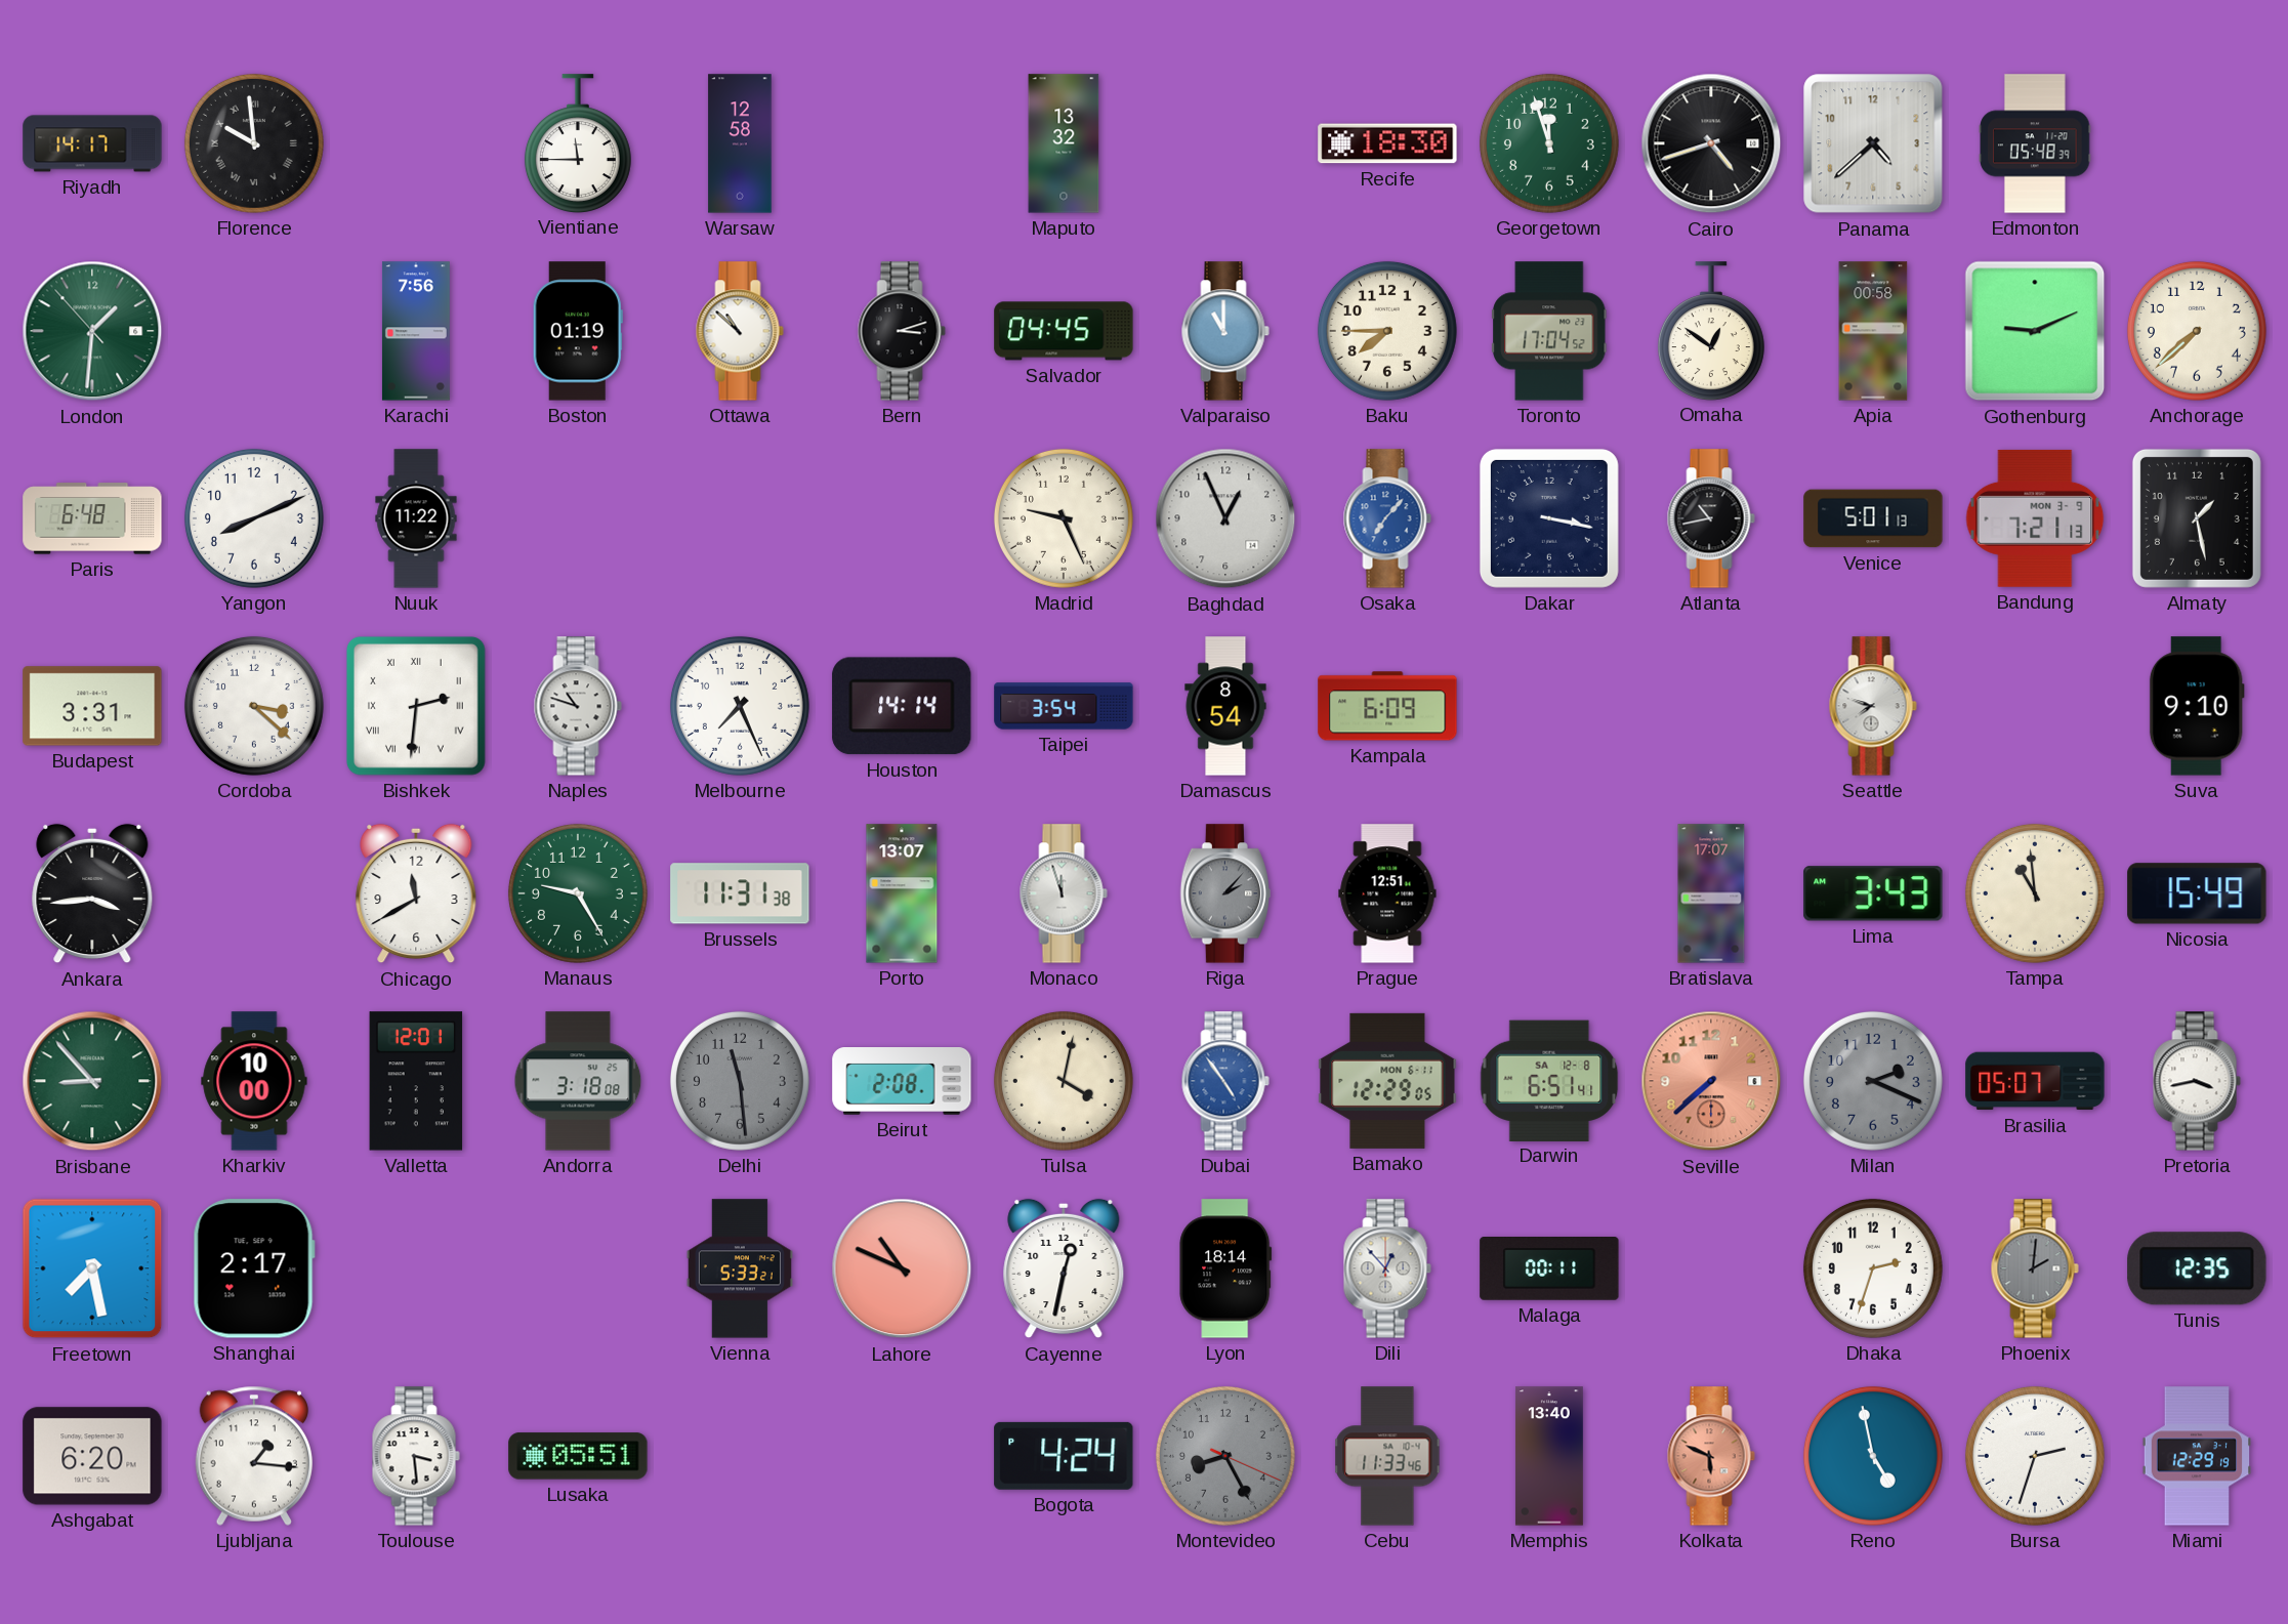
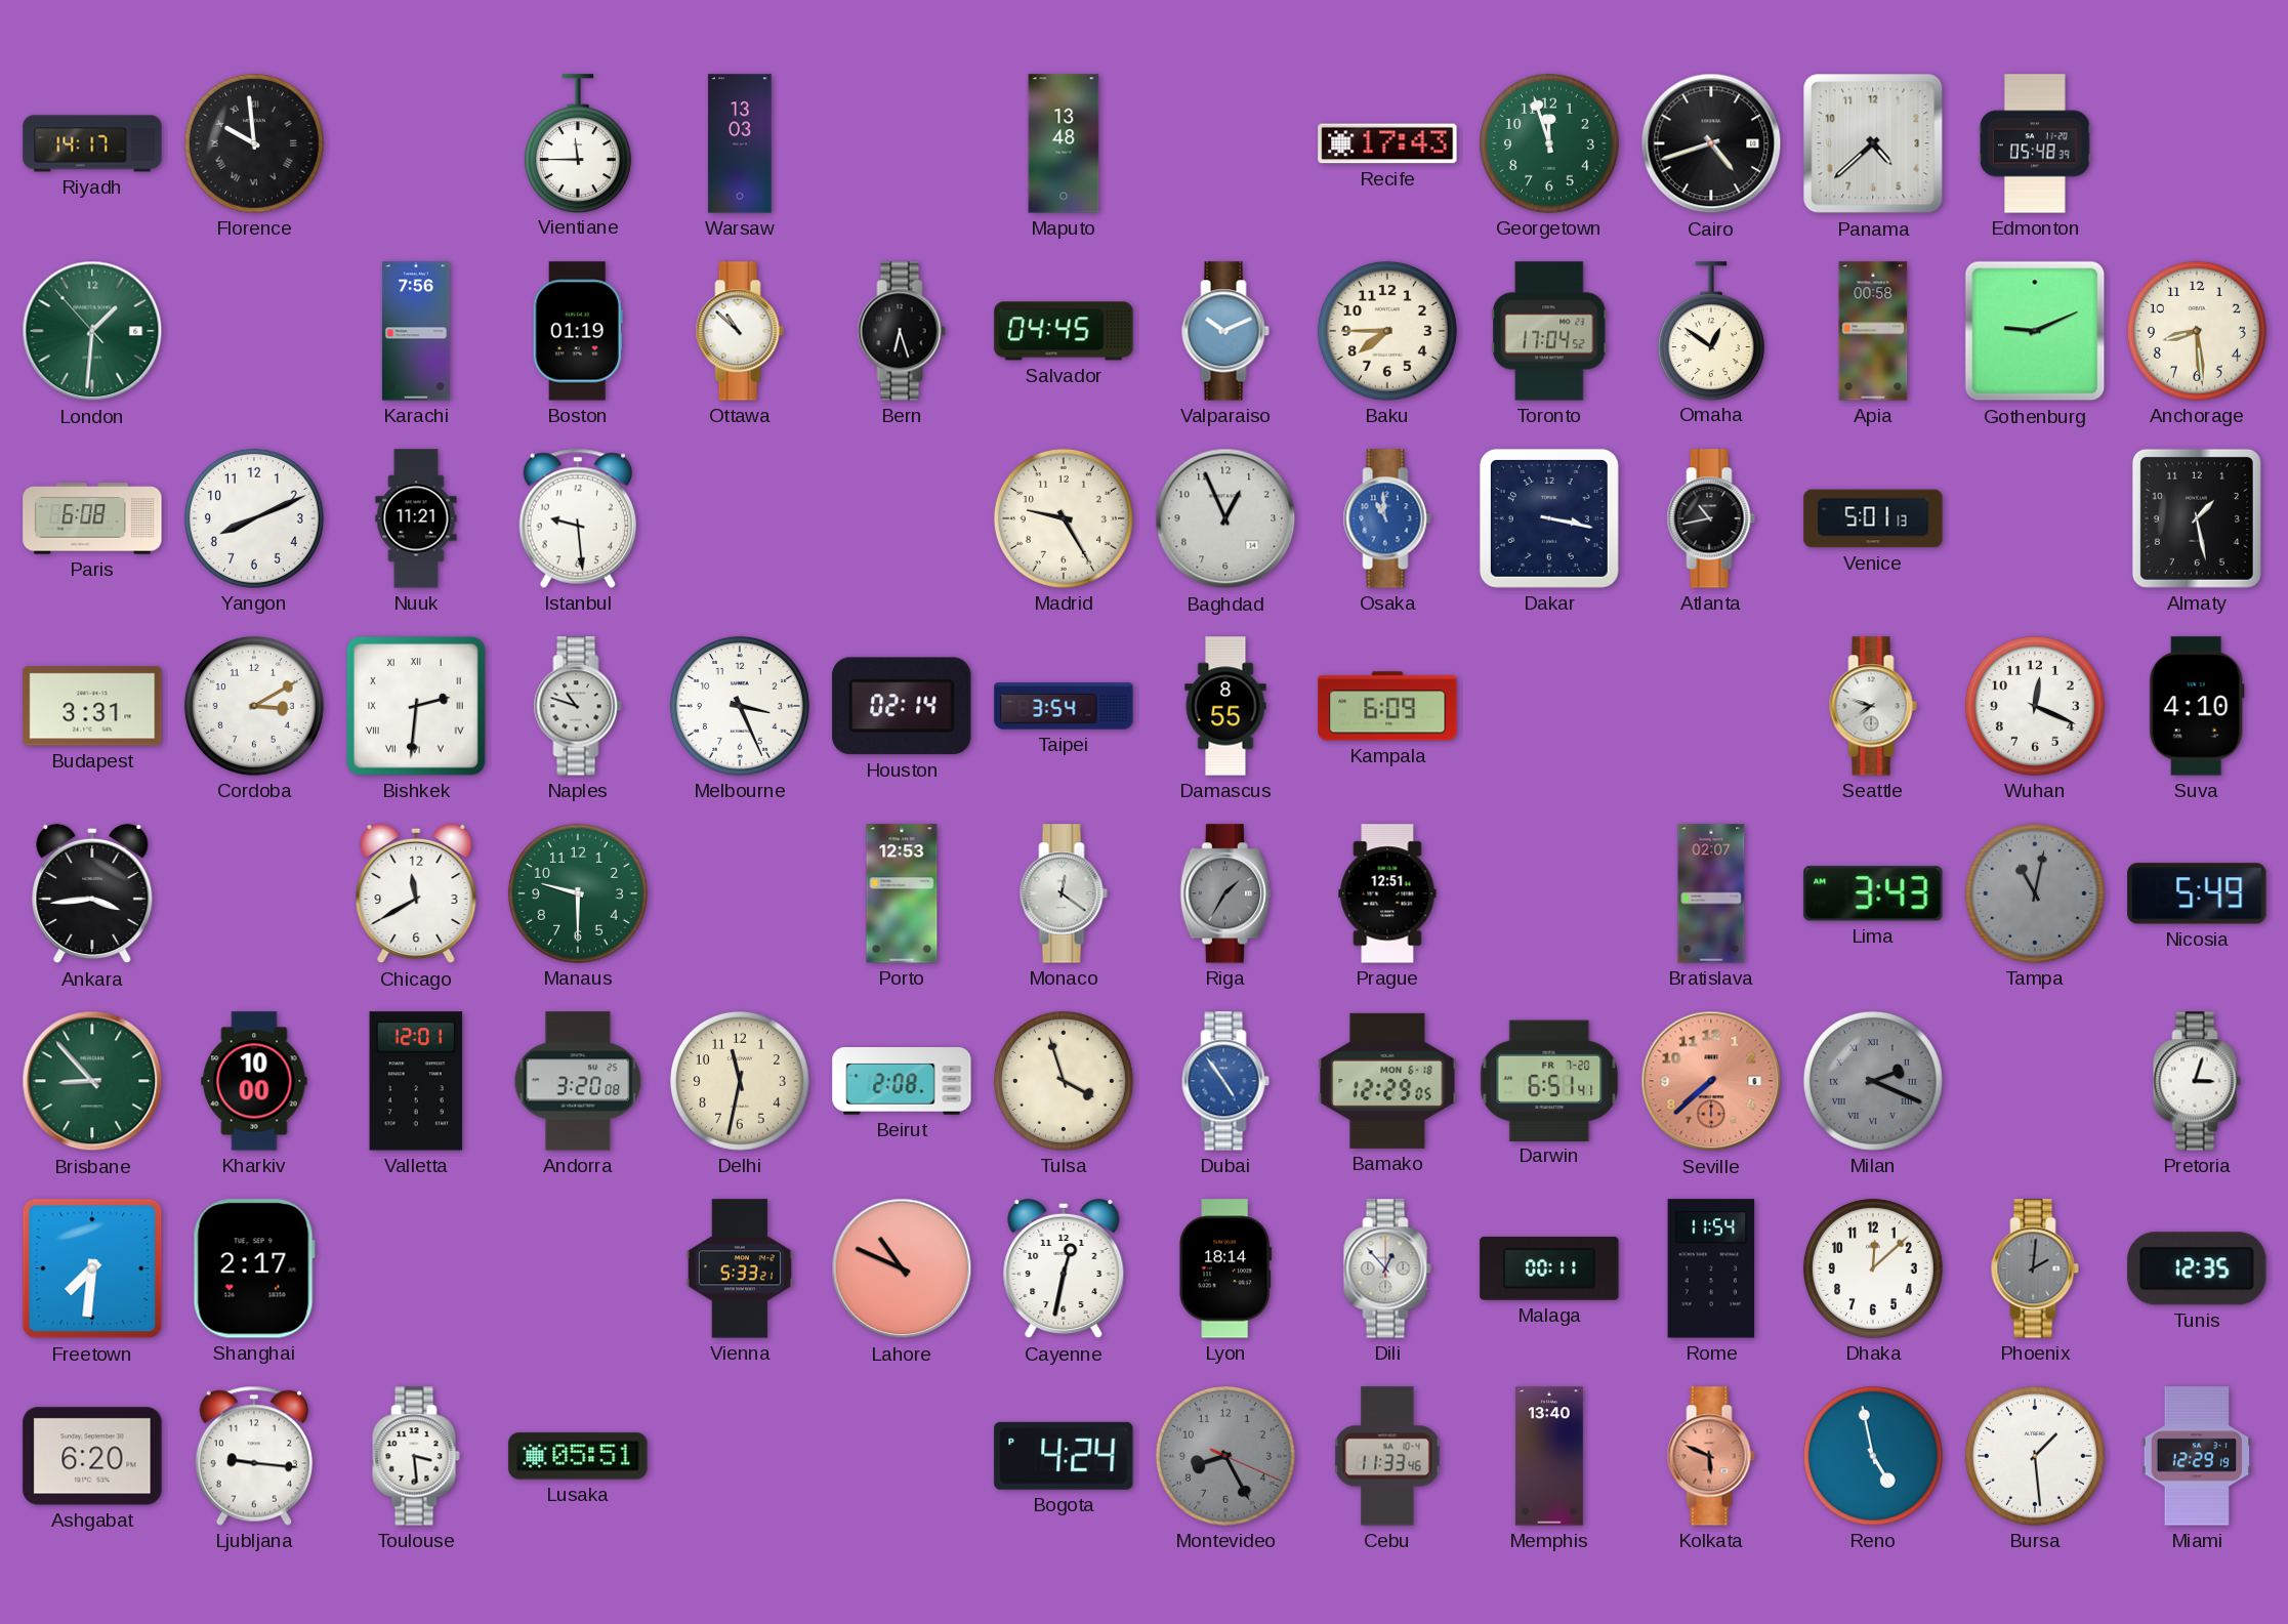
Warsaw: 12:58 -> 13:03 (740, 143)
Maputo: 13:32 -> 13:48 (1064, 143)
Recife: 18:30 -> 17:43 (1387, 143)
Bern: 3:12 -> 6:27 (902, 331)
Valparaiso: 11:00 -> 10:11 (1225, 331)
Anchorage: 7:38 -> 8:29 (2197, 331)
Paris: 6:48 -> 6:08 (92, 518)
Nuuk: 11:22 -> 11:21 (416, 518)
Istanbul: none -> 9:29 (578, 518)
Madrid: 9:26 -> 9:25 (1064, 518)
Osaka: 7:07 -> 10:59 (1387, 518)
Bandung: 7:21 -> none (2035, 518)
Cordoba: 3:22 -> 3:10 (254, 706)
Melbourne: 7:26 -> 3:26 (740, 706)
Houston: 14:14 -> 02:14 (902, 706)
Damascus: 8:54 -> 8:55 (1225, 706)
Wuhan: none -> 12:19 (2035, 706)
Suva: 9:10 -> 4:10 (2197, 706)
Manaus: 9:25 -> 9:30 (578, 893)
Brussels: 11:31 -> none (740, 893)
Porto: 13:07 -> 12:53 (902, 893)
Monaco: 11:57 -> 12:21 (1064, 893)
Riga: 2:07 -> 1:35 (1225, 893)
Bratislava: 17:07 -> 02:07 (1711, 893)
Tampa: 10:59 -> 11:02 (2035, 893)
Tampa dial: cream -> grey (2035, 893)
Nicosia: 15:49 -> 5:49 (2197, 893)
Andorra: 3:18 -> 3:20 (578, 1081)
Delhi: 11:29 -> 11:32 (740, 1081)
Delhi dial: grey -> cream (740, 1081)
Tulsa: 4:02 -> 3:57 (1064, 1081)
Bamako date: MON 6-11 -> MON 6-18 (1387, 1081)
Darwin date: SA 12-8 -> FR 7-20 (1549, 1080)
Milan numerals: Arabic -> Roman (1873, 1081)
Brasilia: 05:07 -> none (2035, 1081)
Pretoria: 3:43 -> 3:03 (2197, 1081)
Freetown: 7:28 -> 7:31 (92, 1268)
Rome: none -> 11:54 (1711, 1268)
Dhaka: 2:33 -> 12:08 (1873, 1268)
Ljubljana: 1:16 -> 9:16 (254, 1456)
Bursa: 2:33 -> 1:29 (2035, 1456)
